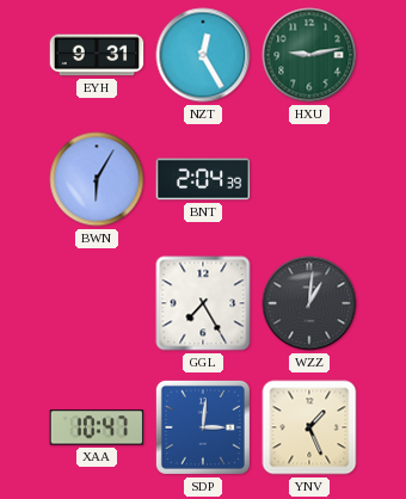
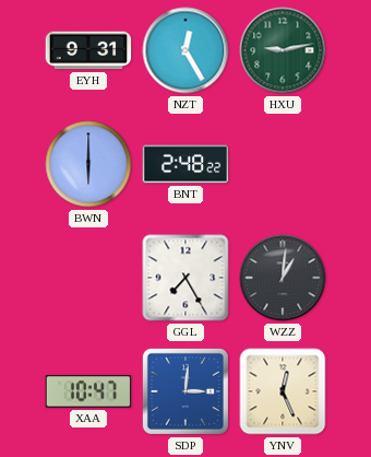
BWN: 6:05 -> 6:00 (88, 164)
BNT: 2:04 -> 2:48 (185, 164)
YNV: 1:26 -> 12:26 (283, 391)
